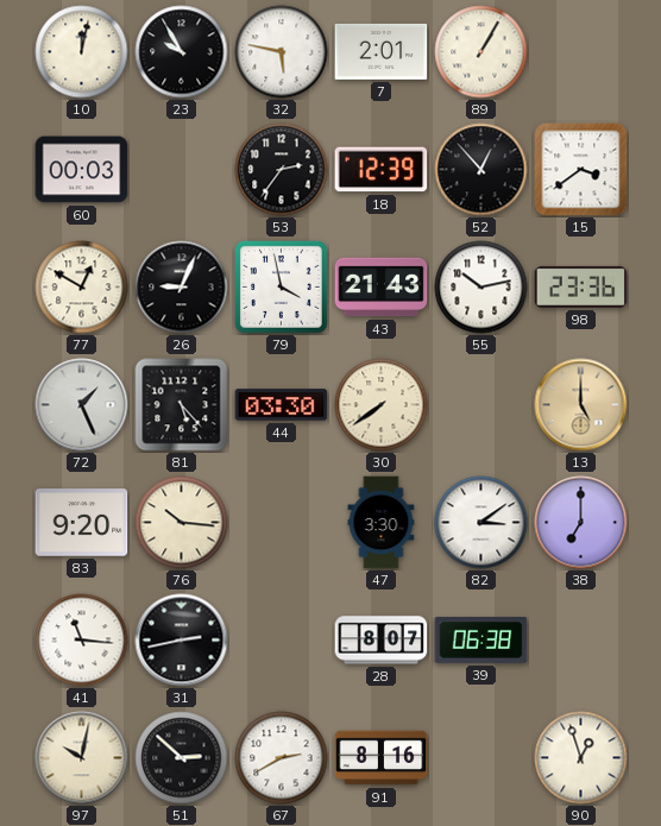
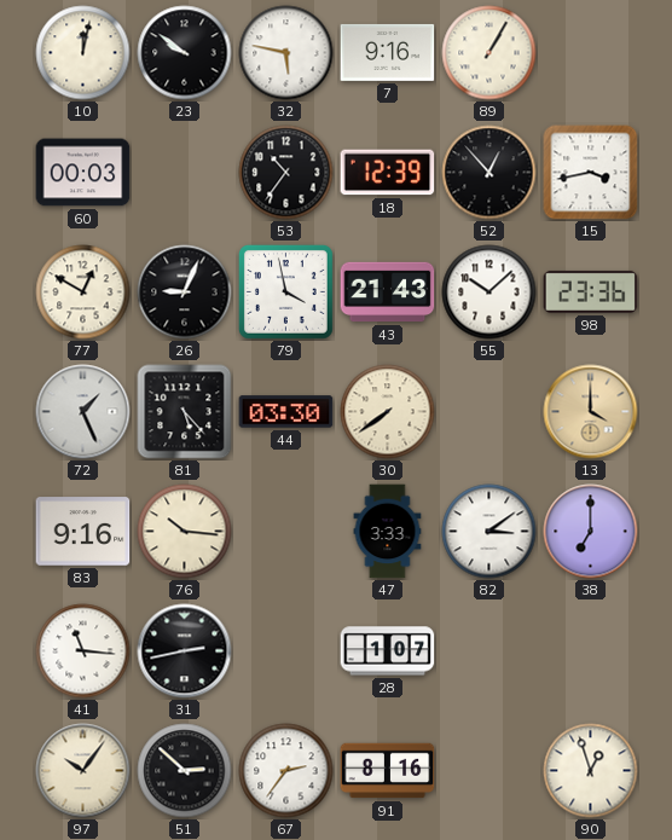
23: 9:55 -> 9:51 (185, 53)
7: 2:01 -> 9:16 (388, 52)
53: 2:36 -> 10:36 (286, 173)
15: 3:39 -> 3:43 (591, 173)
55: 10:13 -> 10:08 (489, 292)
13: 5:00 -> 4:00 (591, 412)
83: 9:20 -> 9:16 (83, 532)
47: 3:30 -> 3:33 (388, 532)
28: 8:07 -> 1:07 (388, 651)
39: 06:38 -> none (481, 641)
97: 10:02 -> 10:06 (83, 771)
67: 2:40 -> 2:36 (286, 771)
